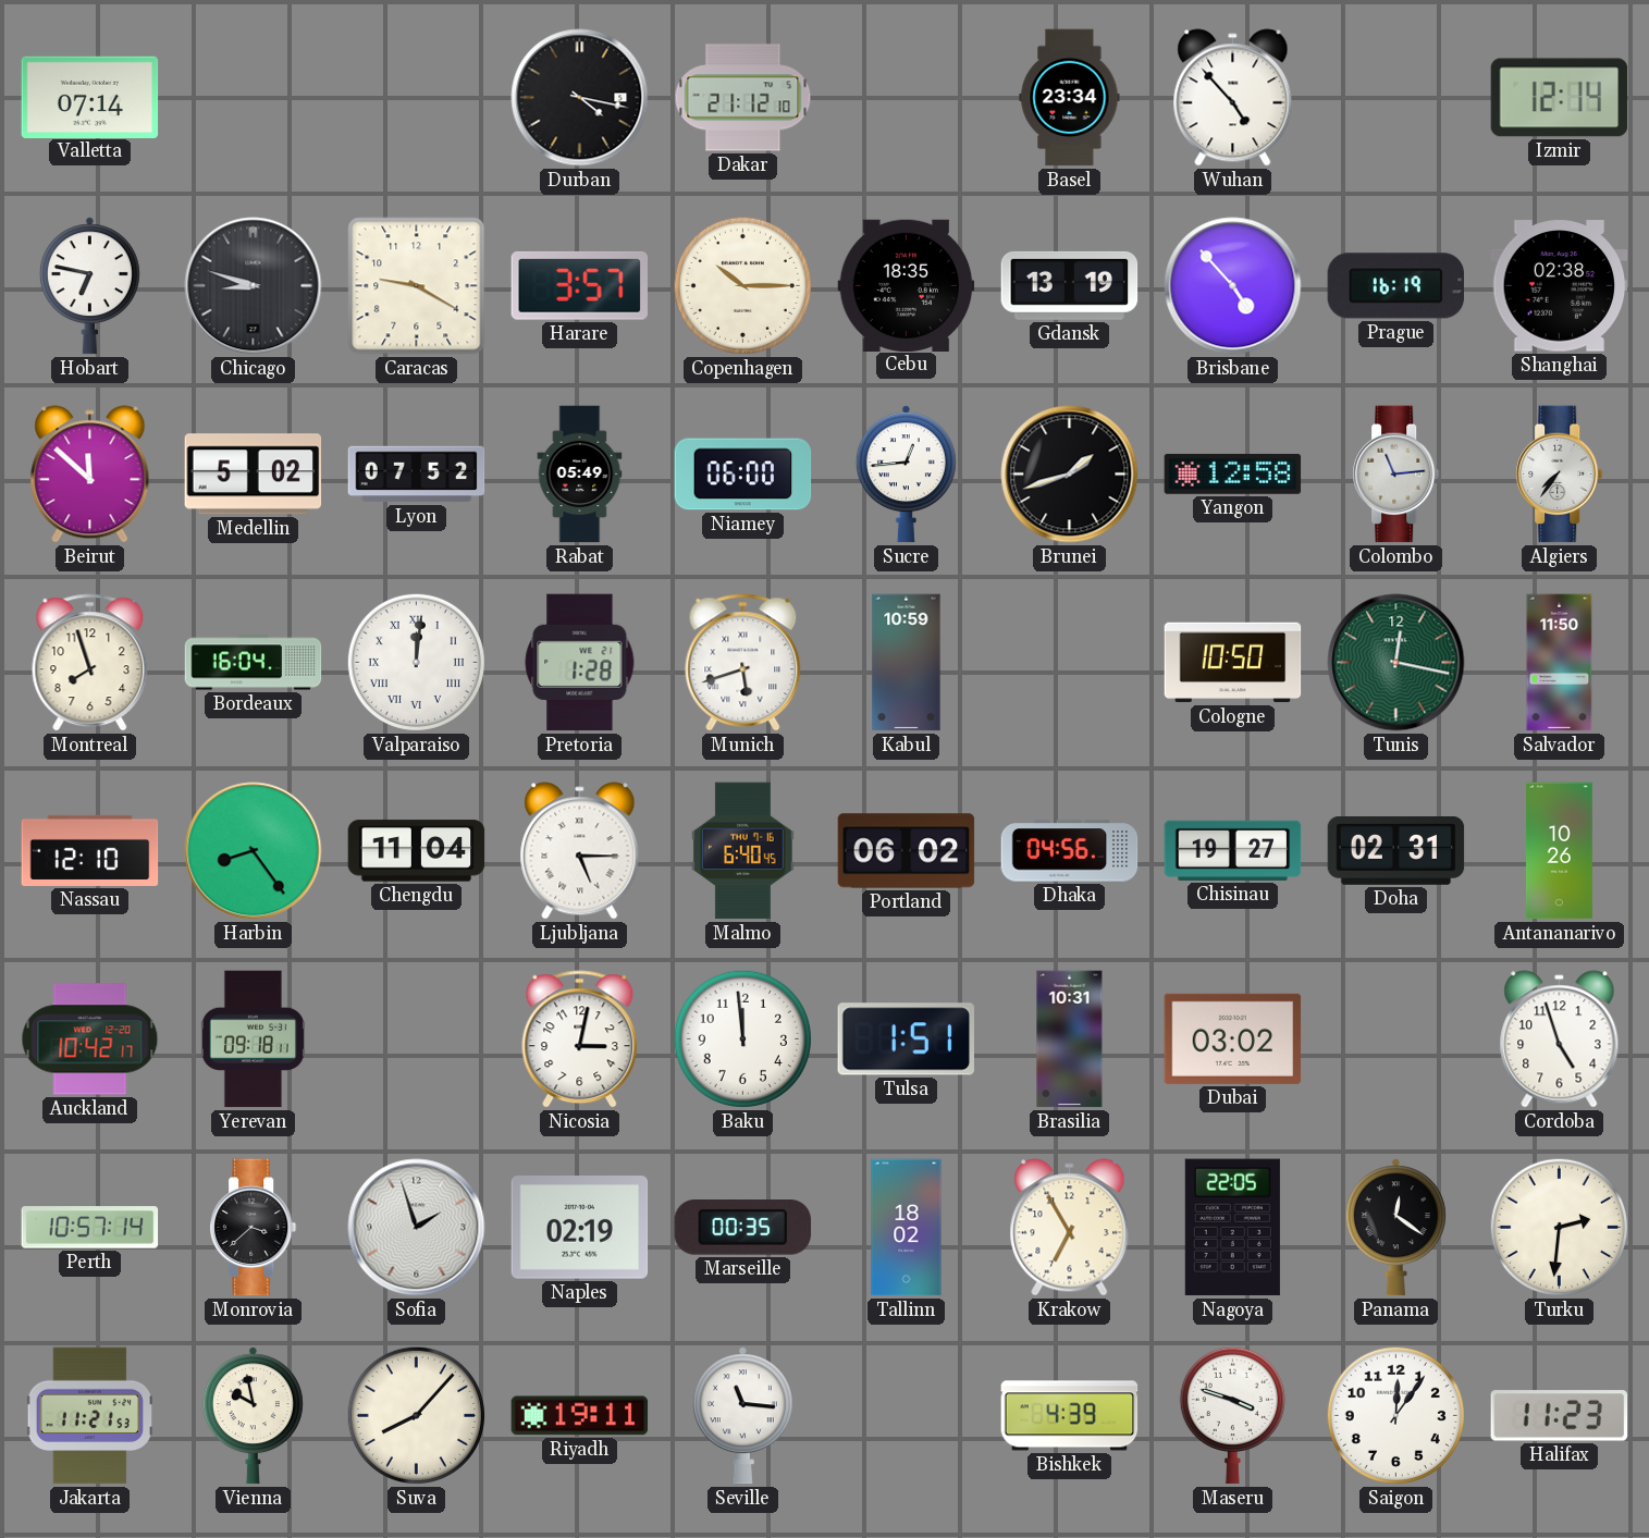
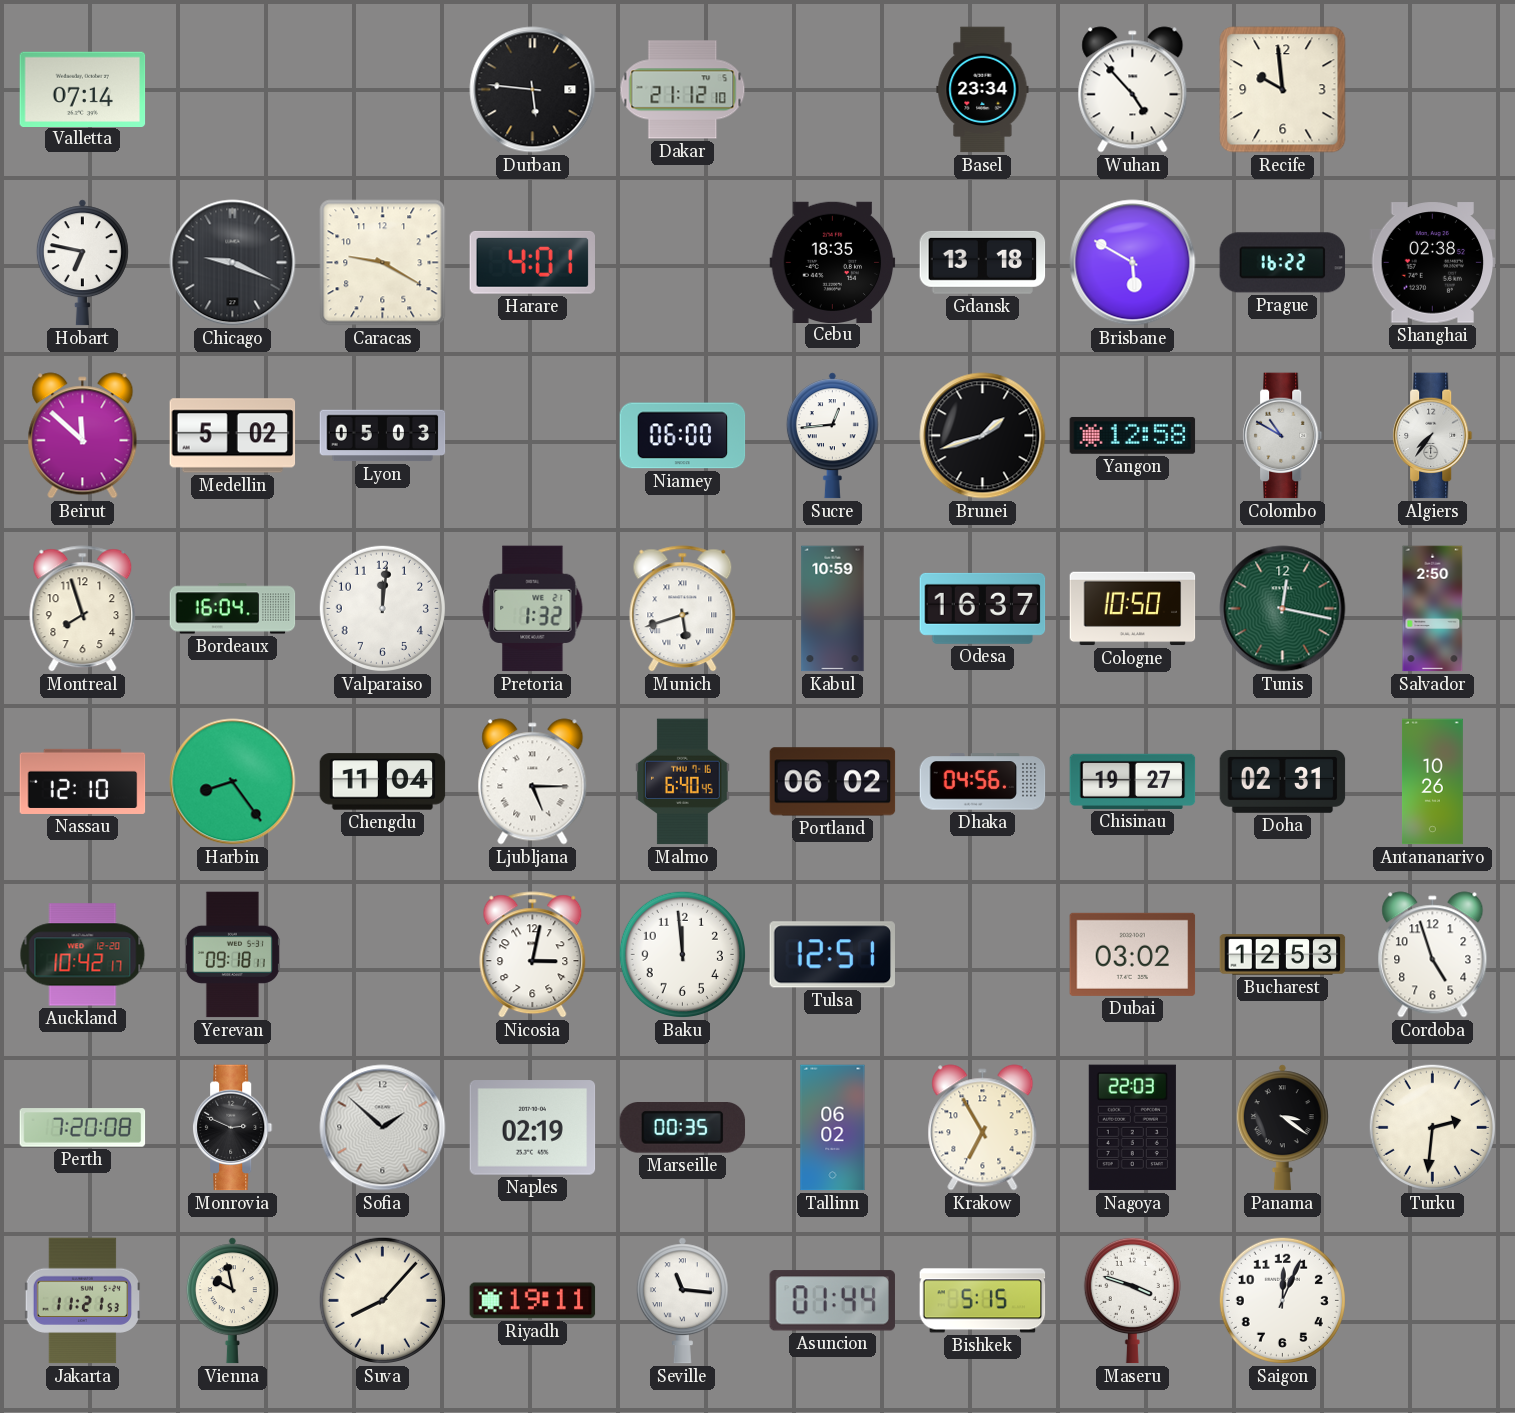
Durban: 4:17 -> 5:46 (533, 90)
Recife: none -> 9:59 (1283, 90)
Izmir: 12:14 -> none (1560, 98)
Chicago: 8:48 -> 9:19 (233, 263)
Harare: 3:57 -> 4:01 (532, 262)
Copenhagen: 10:15 -> none (742, 285)
Gdansk: 13:19 -> 13:18 (983, 262)
Brisbane: 4:53 -> 5:50 (1133, 263)
Prague: 16:19 -> 16:22 (1283, 263)
Lyon: 07:52 -> 05:03 (383, 436)
Rabat: 05:49 -> none (580, 475)
Colombo: 11:14 -> 10:50 (1283, 436)
Valparaiso numerals: Roman -> Arabic (382, 608)
Pretoria: 1:28 -> 1:32 (533, 609)
Odesa: none -> 16:37 (983, 608)
Salvador: 11:50 -> 2:50 (1433, 609)
Tulsa: 1:51 -> 12:51 (833, 955)
Brasilia: 10:31 -> none (1070, 1039)
Bucharest: none -> 12:53 (1283, 955)
Perth: 10:57 -> 7:20 (83, 1128)
Monrovia: 3:38 -> 2:49 (233, 1128)
Sofia: 1:57 -> 1:52 (383, 1128)
Tallinn: 18:02 -> 06:02 (833, 1128)
Nagoya: 22:05 -> 22:03 (1132, 1128)
Panama: 12:21 -> 3:21 (1282, 1128)
Asuncion: none -> 01:44 (832, 1301)
Bishkek: 4:39 -> 5:15 (983, 1301)
Saigon: 12:06 -> 12:04 (1282, 1300)
Halifax: 11:23 -> none (1560, 1416)
